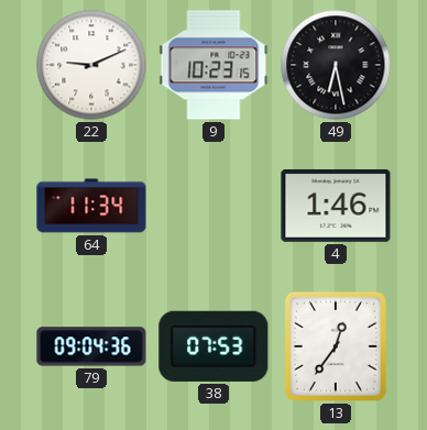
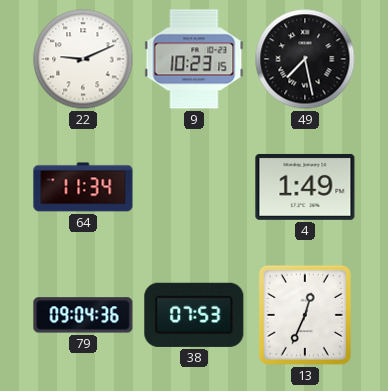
49: 6:28 -> 7:28 (305, 59)
4: 1:46 -> 1:49 (305, 187)
13: 12:36 -> 12:34 (305, 315)
